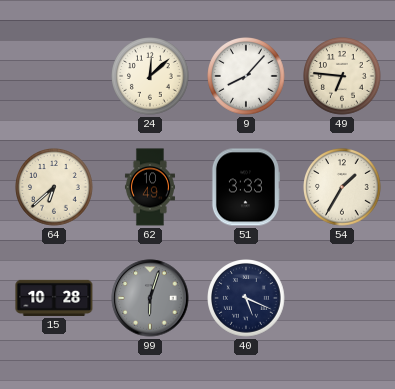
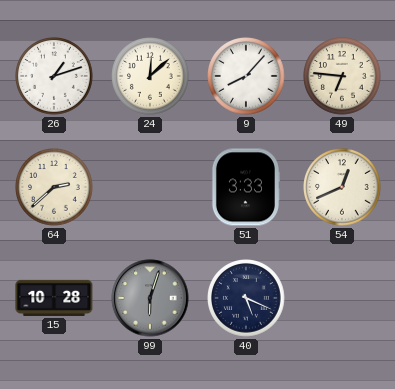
26: none -> 1:12 (54, 76)
64: 6:38 -> 2:38 (54, 187)
62: 10:49 -> none (150, 187)
54: 1:35 -> 12:41 (342, 187)
